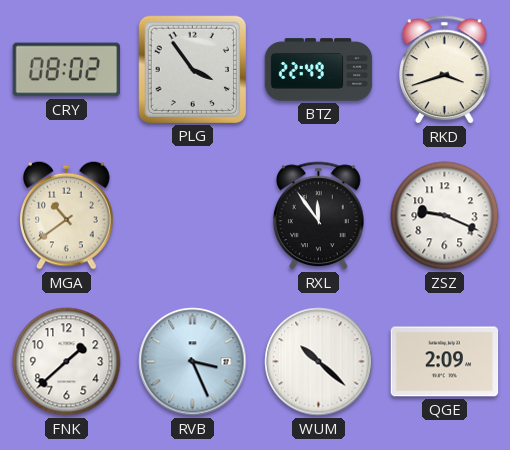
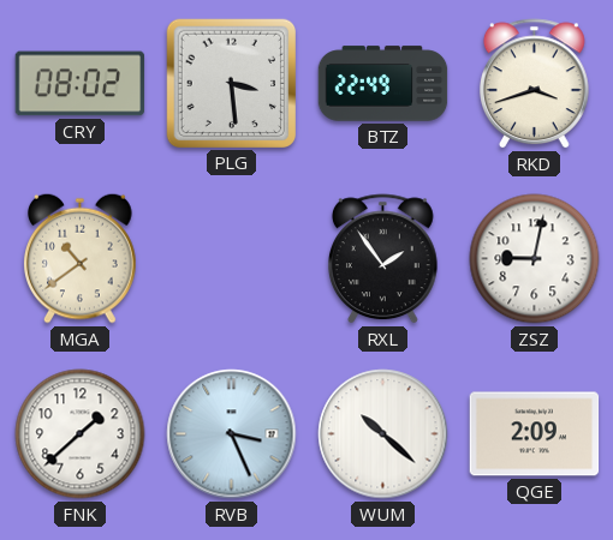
PLG: 3:54 -> 3:29 (231, 83)
RXL: 11:54 -> 1:54 (382, 259)
ZSZ: 9:19 -> 9:02 (535, 259)
